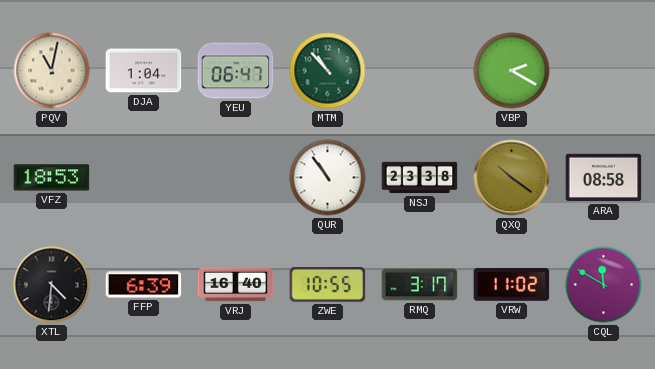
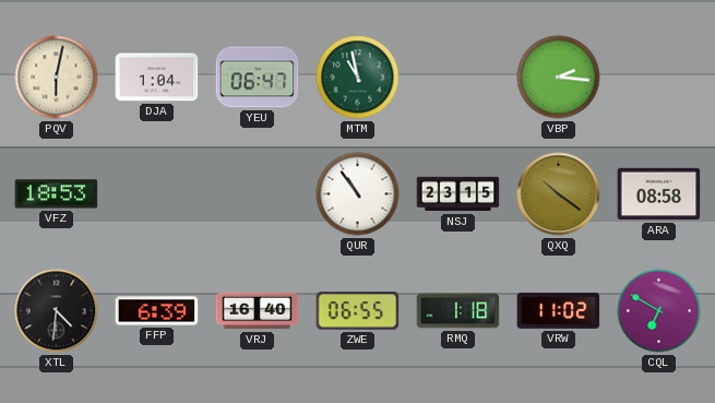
PQV: 11:02 -> 6:02 (57, 78)
MTM: 10:53 -> 10:58 (358, 78)
VBP: 2:20 -> 2:16 (559, 78)
NSJ: 23:38 -> 23:15 (458, 194)
ZWE: 10:55 -> 06:55 (358, 311)
RMQ: 3:17 -> 1:18 (458, 311)
CQL: 11:50 -> 6:50 (659, 311)
